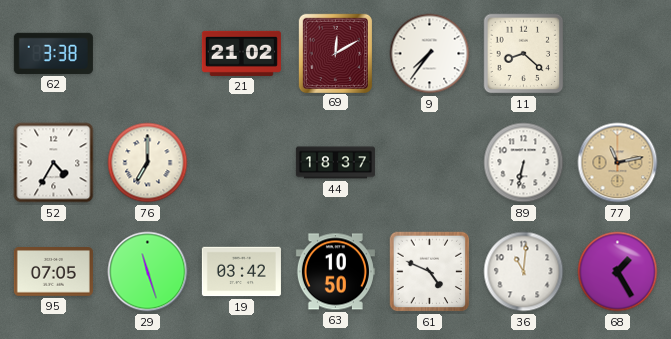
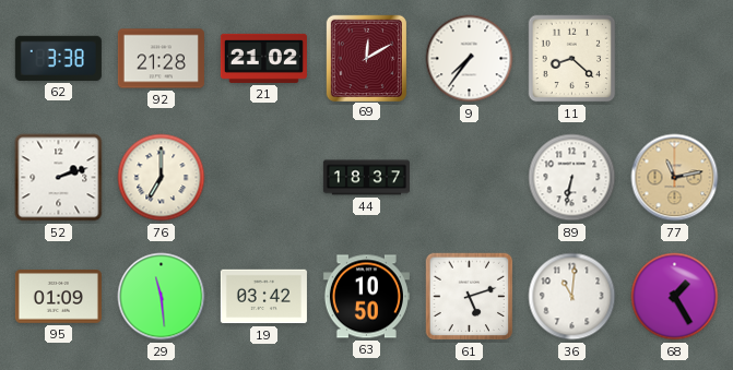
92: none -> 21:28 (161, 59)
52: 4:35 -> 2:12 (59, 178)
95: 07:05 -> 01:09 (58, 297)
29: 11:27 -> 11:29 (162, 297)
61: 4:49 -> 5:12 (470, 297)
